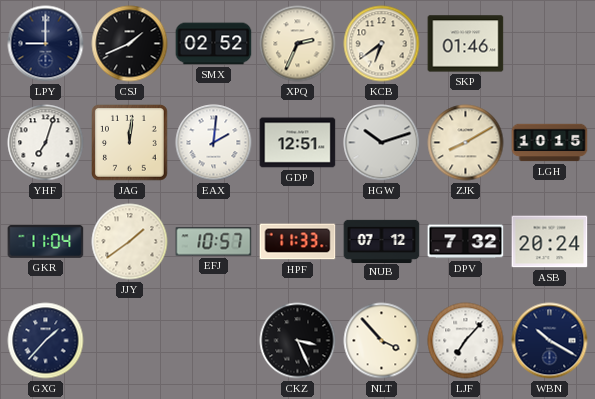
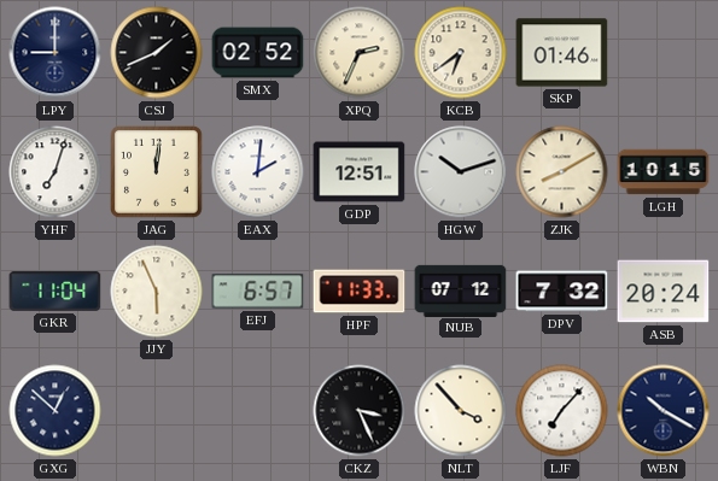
JJY: 1:39 -> 5:56 (157, 292)
EFJ: 10:57 -> 6:57 (258, 292)
GXG: 1:37 -> 12:52 (56, 411)
